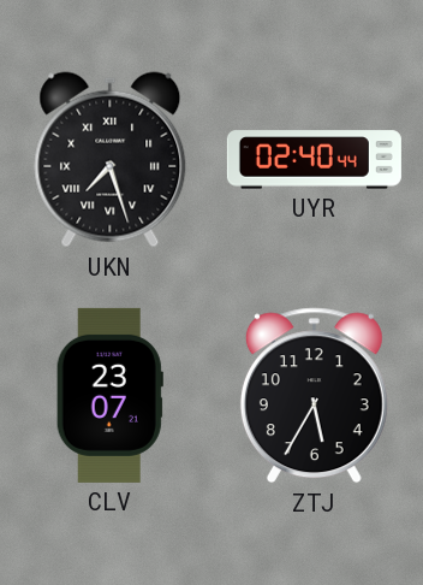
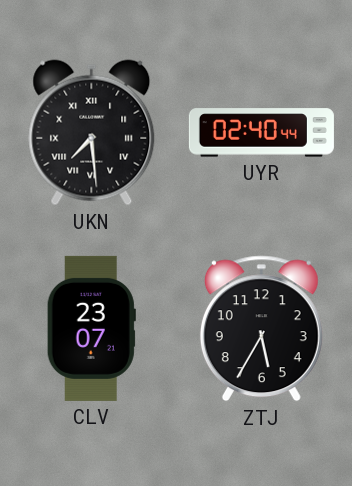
UKN: 7:27 -> 7:29 (92, 133)
